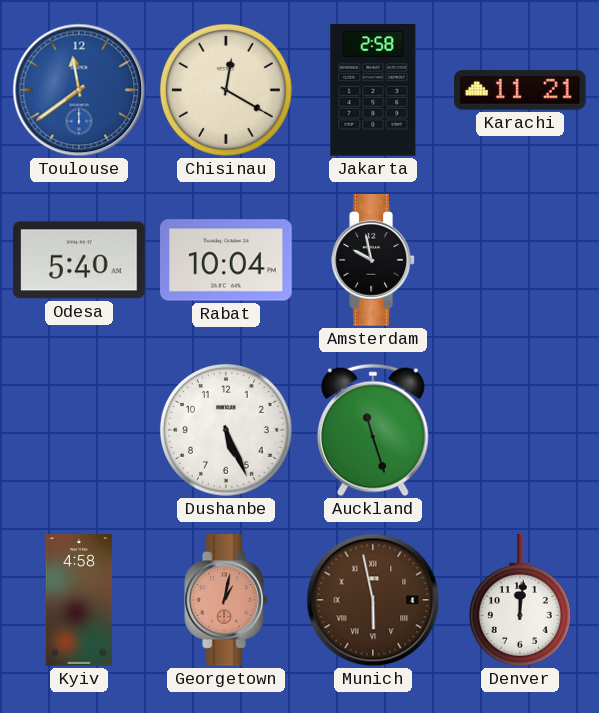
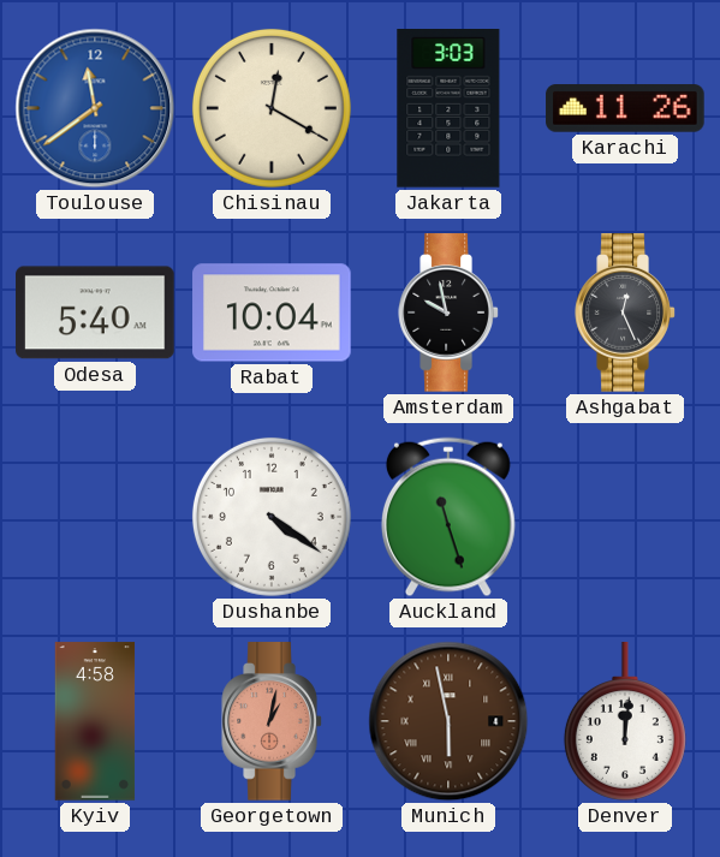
Jakarta: 2:58 -> 3:03 (448, 108)
Karachi: 11:21 -> 11:26 (625, 108)
Ashgabat: none -> 12:26 (625, 313)
Dushanbe: 5:26 -> 4:21 (272, 517)
